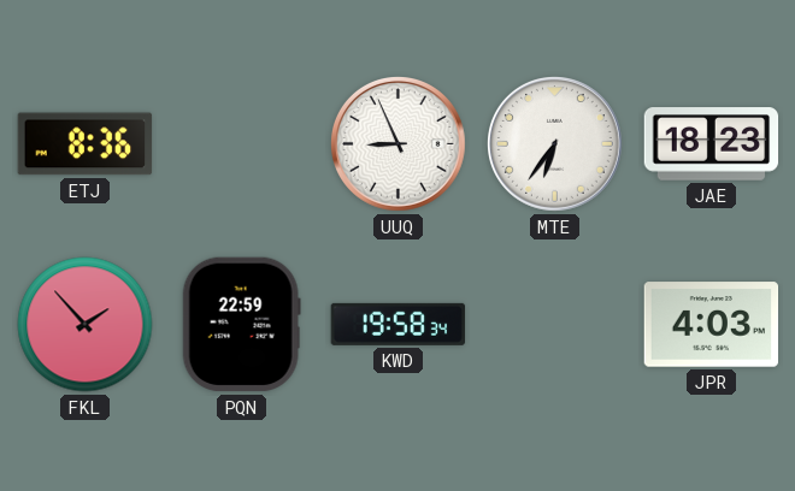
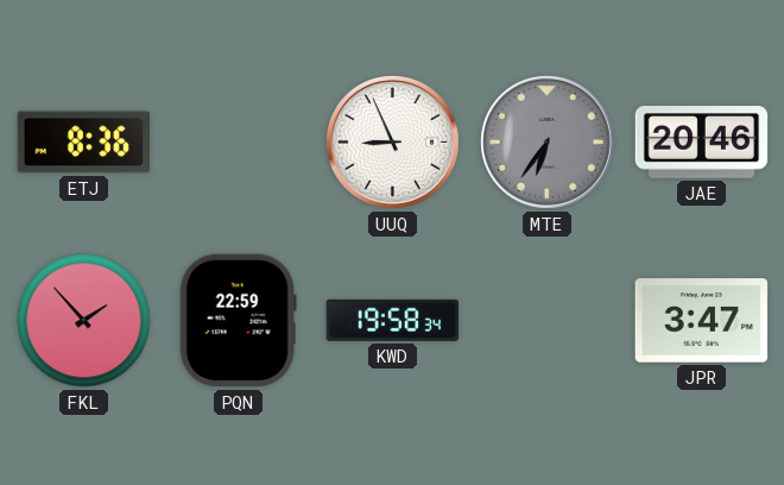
MTE dial: white -> grey (548, 143)
JAE: 18:23 -> 20:46 (702, 143)
JPR: 4:03 -> 3:47 (702, 321)
